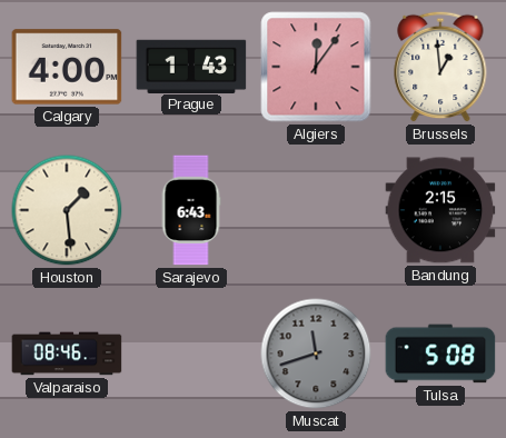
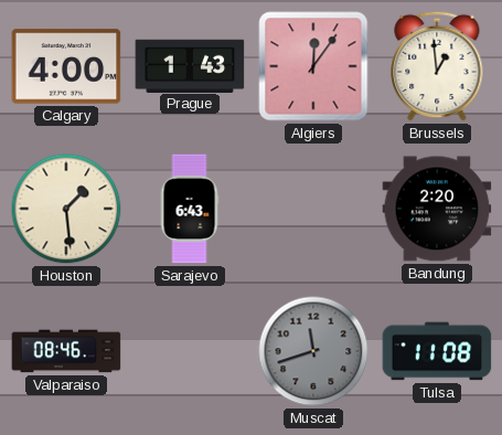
Bandung: 2:15 -> 2:20 (437, 209)
Tulsa: 5:08 -> 11:08 (437, 351)
